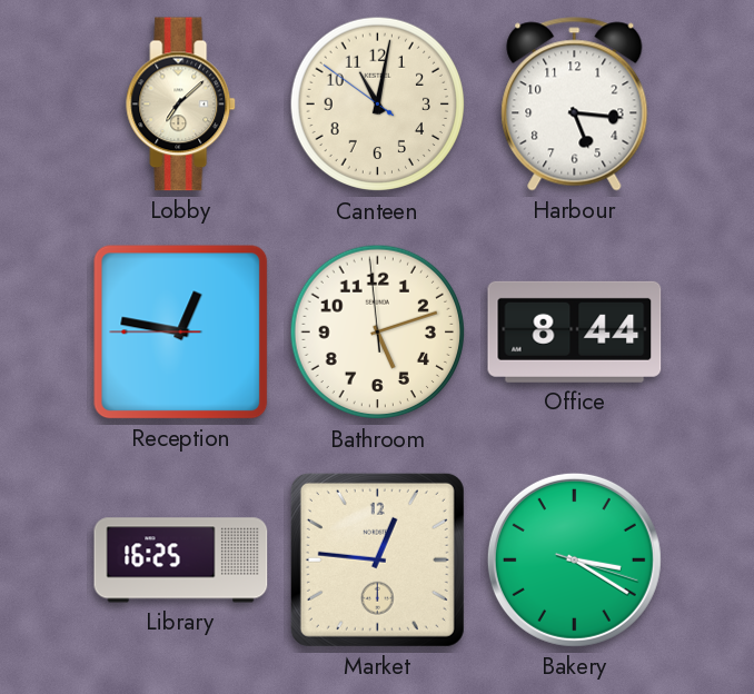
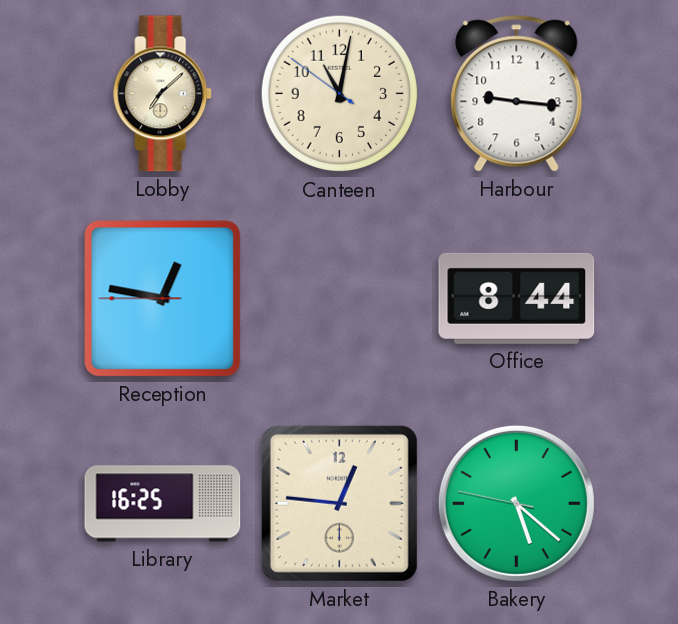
Harbour: 5:16 -> 9:16 (517, 94)
Bathroom: 5:11 -> none (378, 333)
Bakery: 3:20 -> 5:21 (516, 503)
